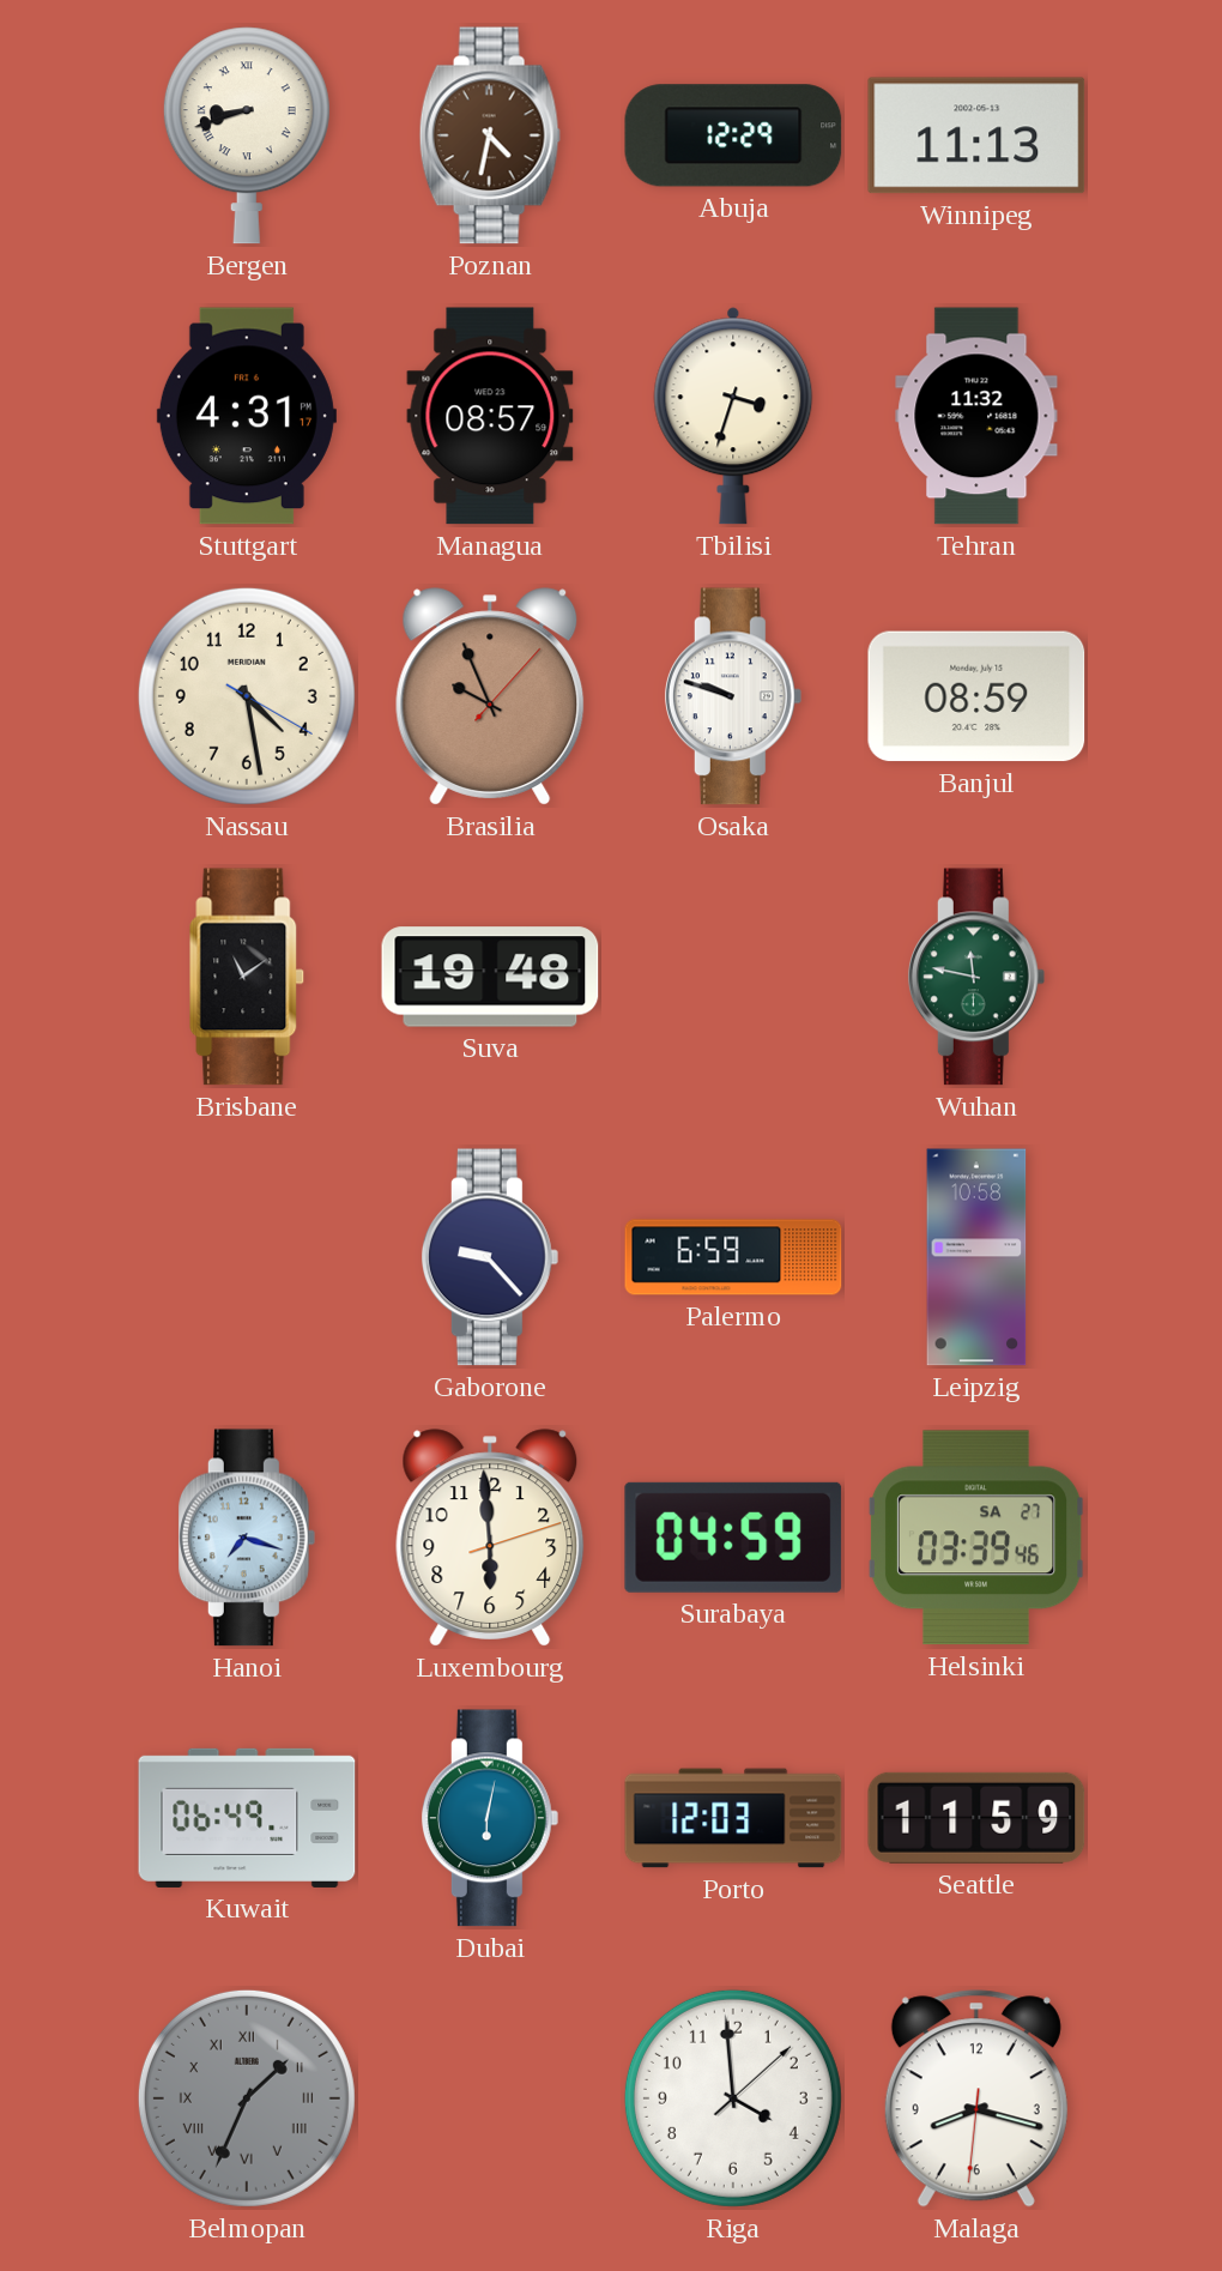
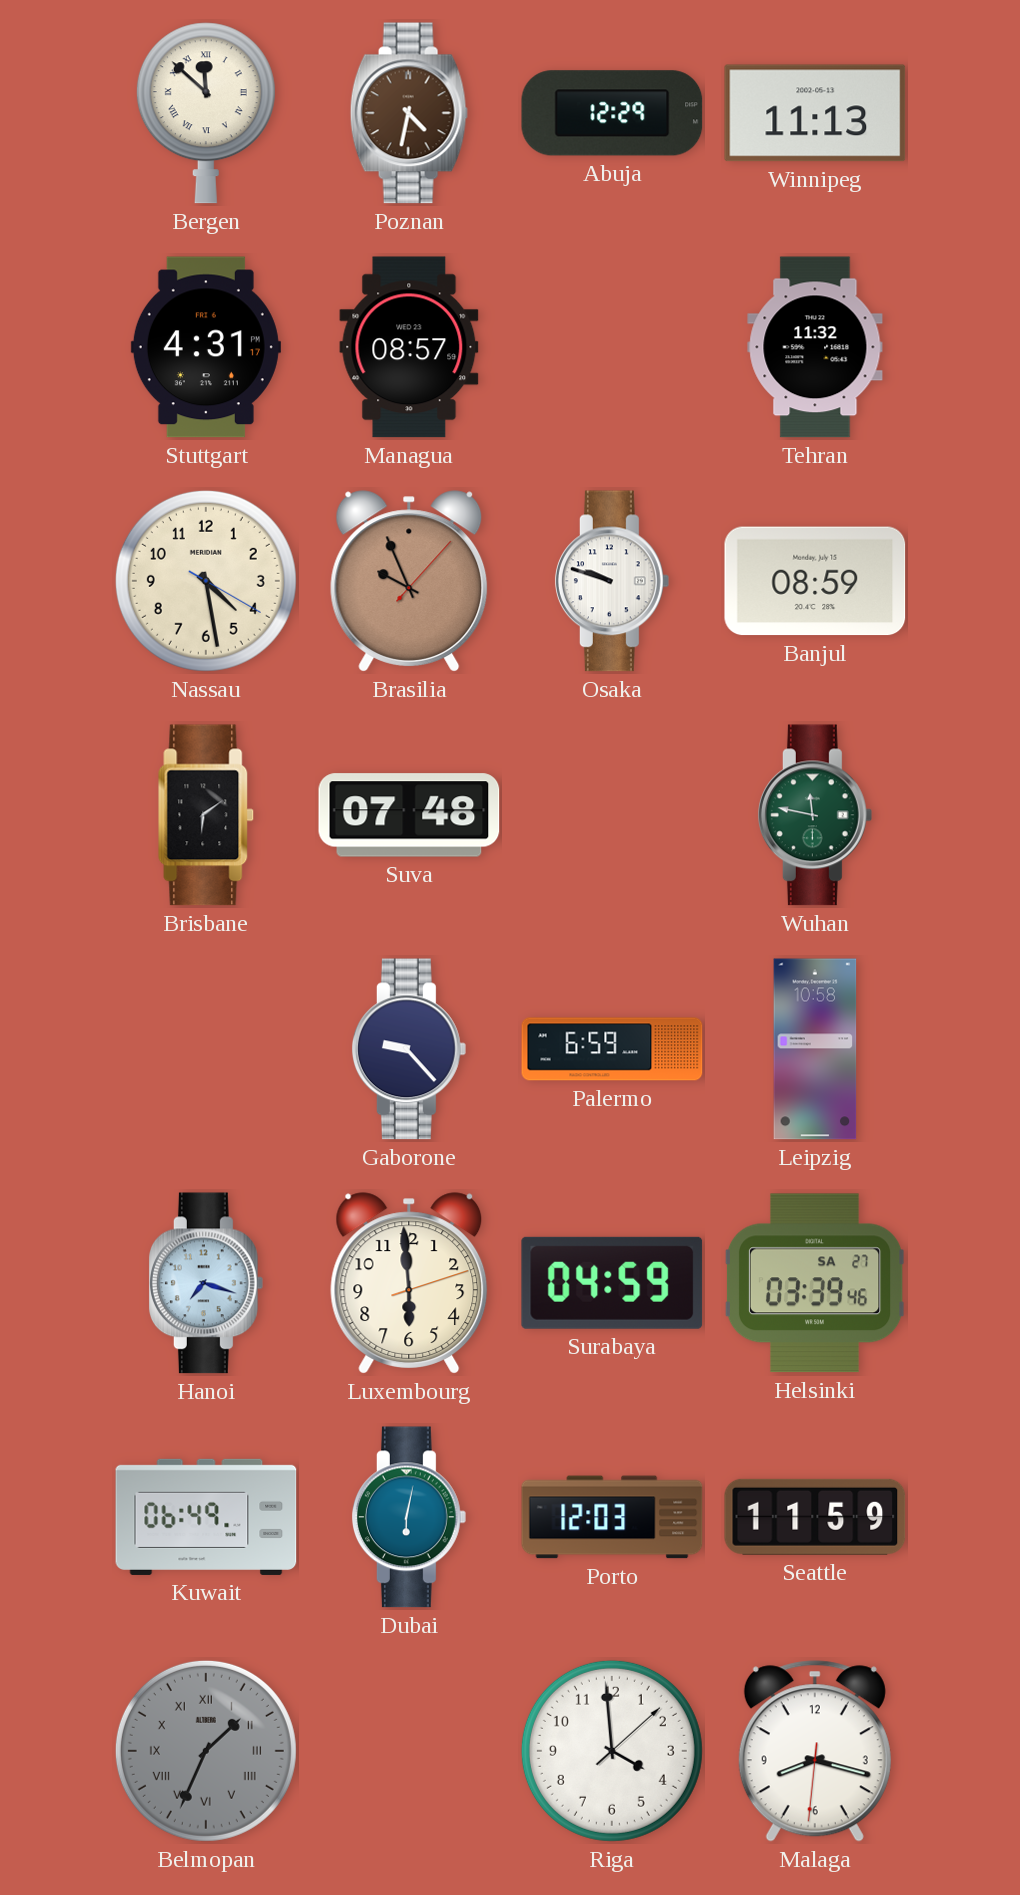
Bergen: 8:42 -> 11:52 (206, 113)
Tbilisi: 3:33 -> none (733, 416)
Brisbane: 11:09 -> 6:09 (206, 815)
Suva: 19:48 -> 07:48 (409, 815)
